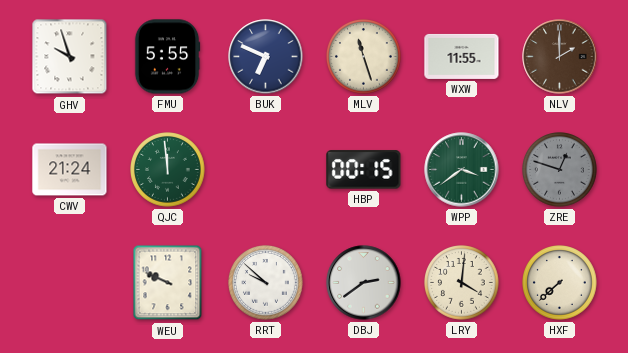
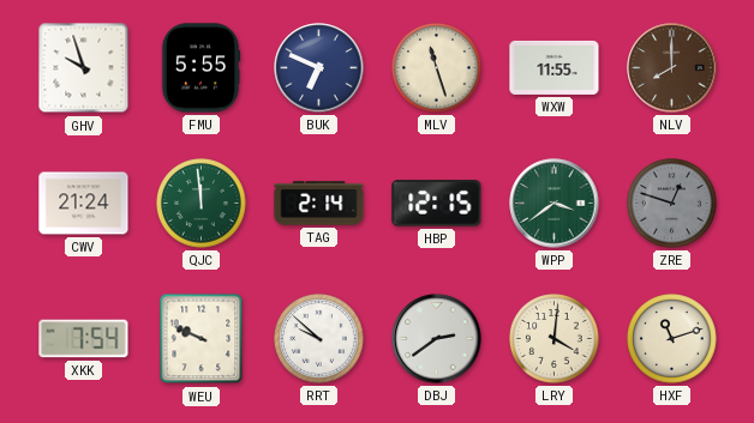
NLV: 2:00 -> 8:00 (672, 68)
TAG: none -> 2:14 (319, 204)
HBP: 00:15 -> 12:15 (437, 204)
XKK: none -> 7:54 (84, 339)
HXF: 7:38 -> 11:12 (672, 339)
